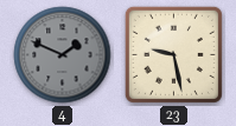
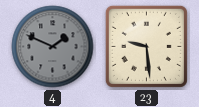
23: 9:28 -> 9:29 (146, 46)
